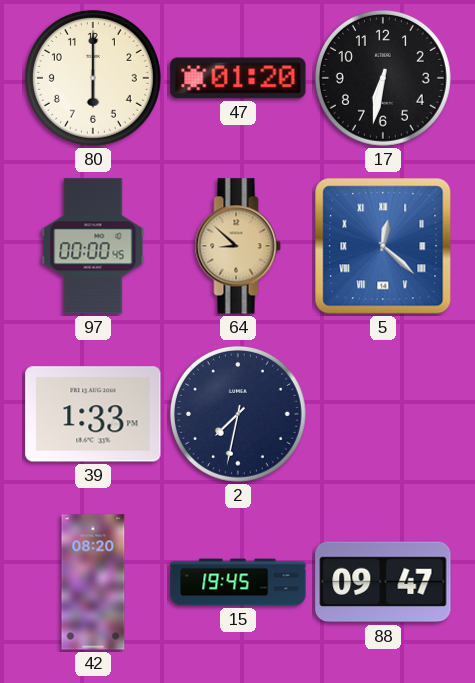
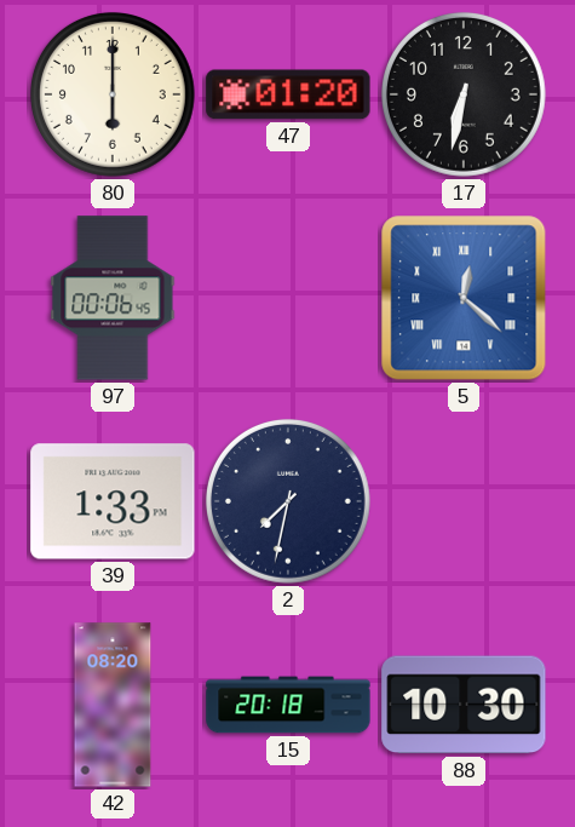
97: 00:00 -> 00:06 (113, 298)
64: 8:52 -> none (238, 246)
15: 19:45 -> 20:18 (288, 705)
88: 09:47 -> 10:30 (464, 705)
